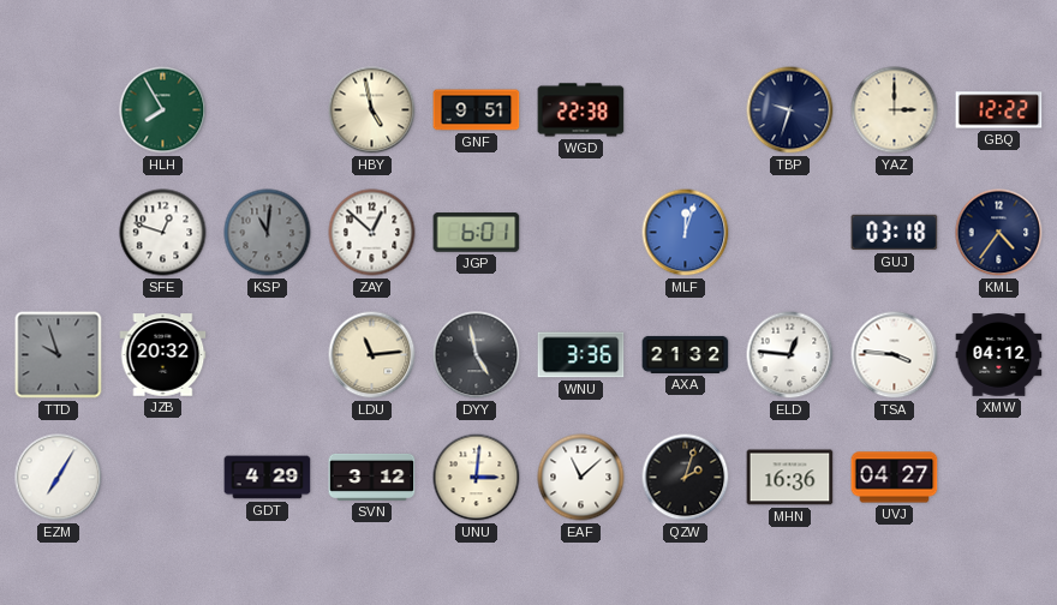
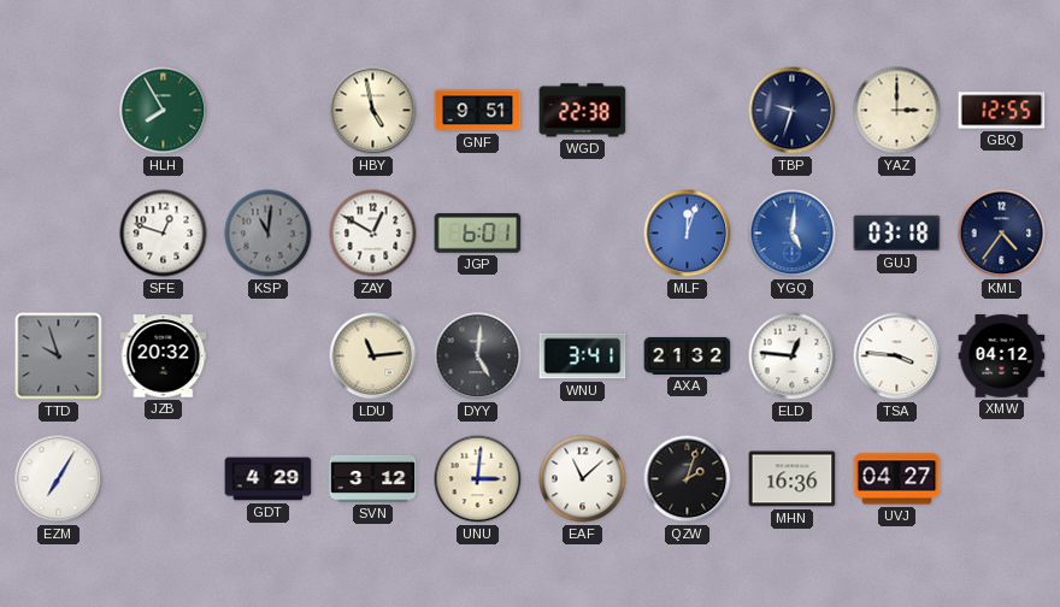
GBQ: 12:22 -> 12:55 (1002, 111)
ZAY: 12:52 -> 12:50 (373, 234)
YGQ: none -> 5:01 (793, 234)
DYY: 4:58 -> 5:01 (478, 356)
WNU: 3:36 -> 3:41 (583, 356)
